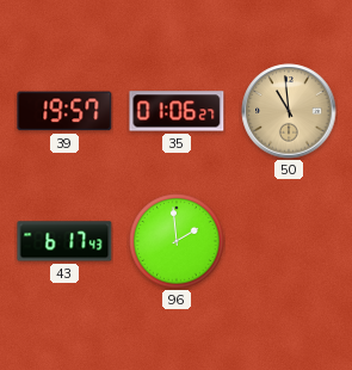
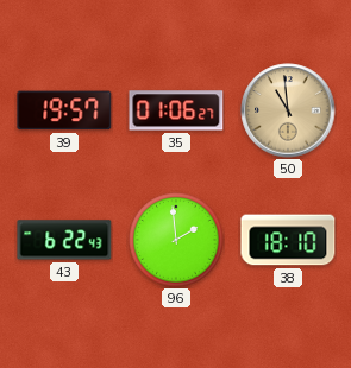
43: 6:17 -> 6:22 (64, 240)
38: none -> 18:10 (288, 240)
